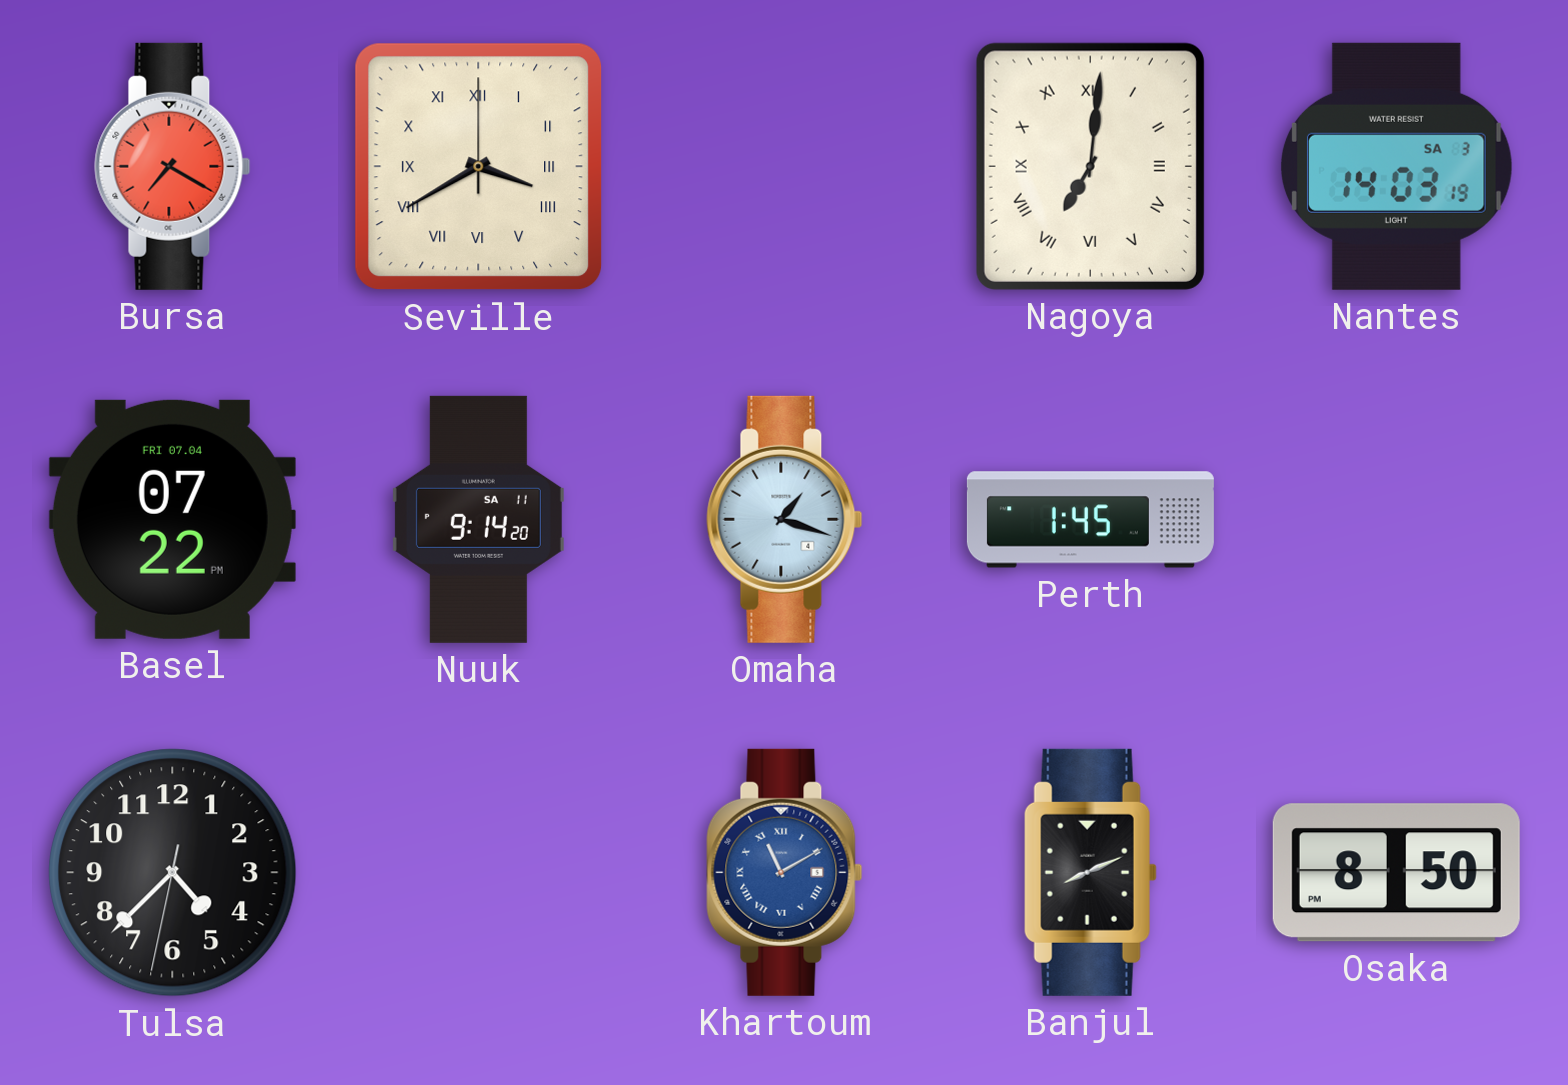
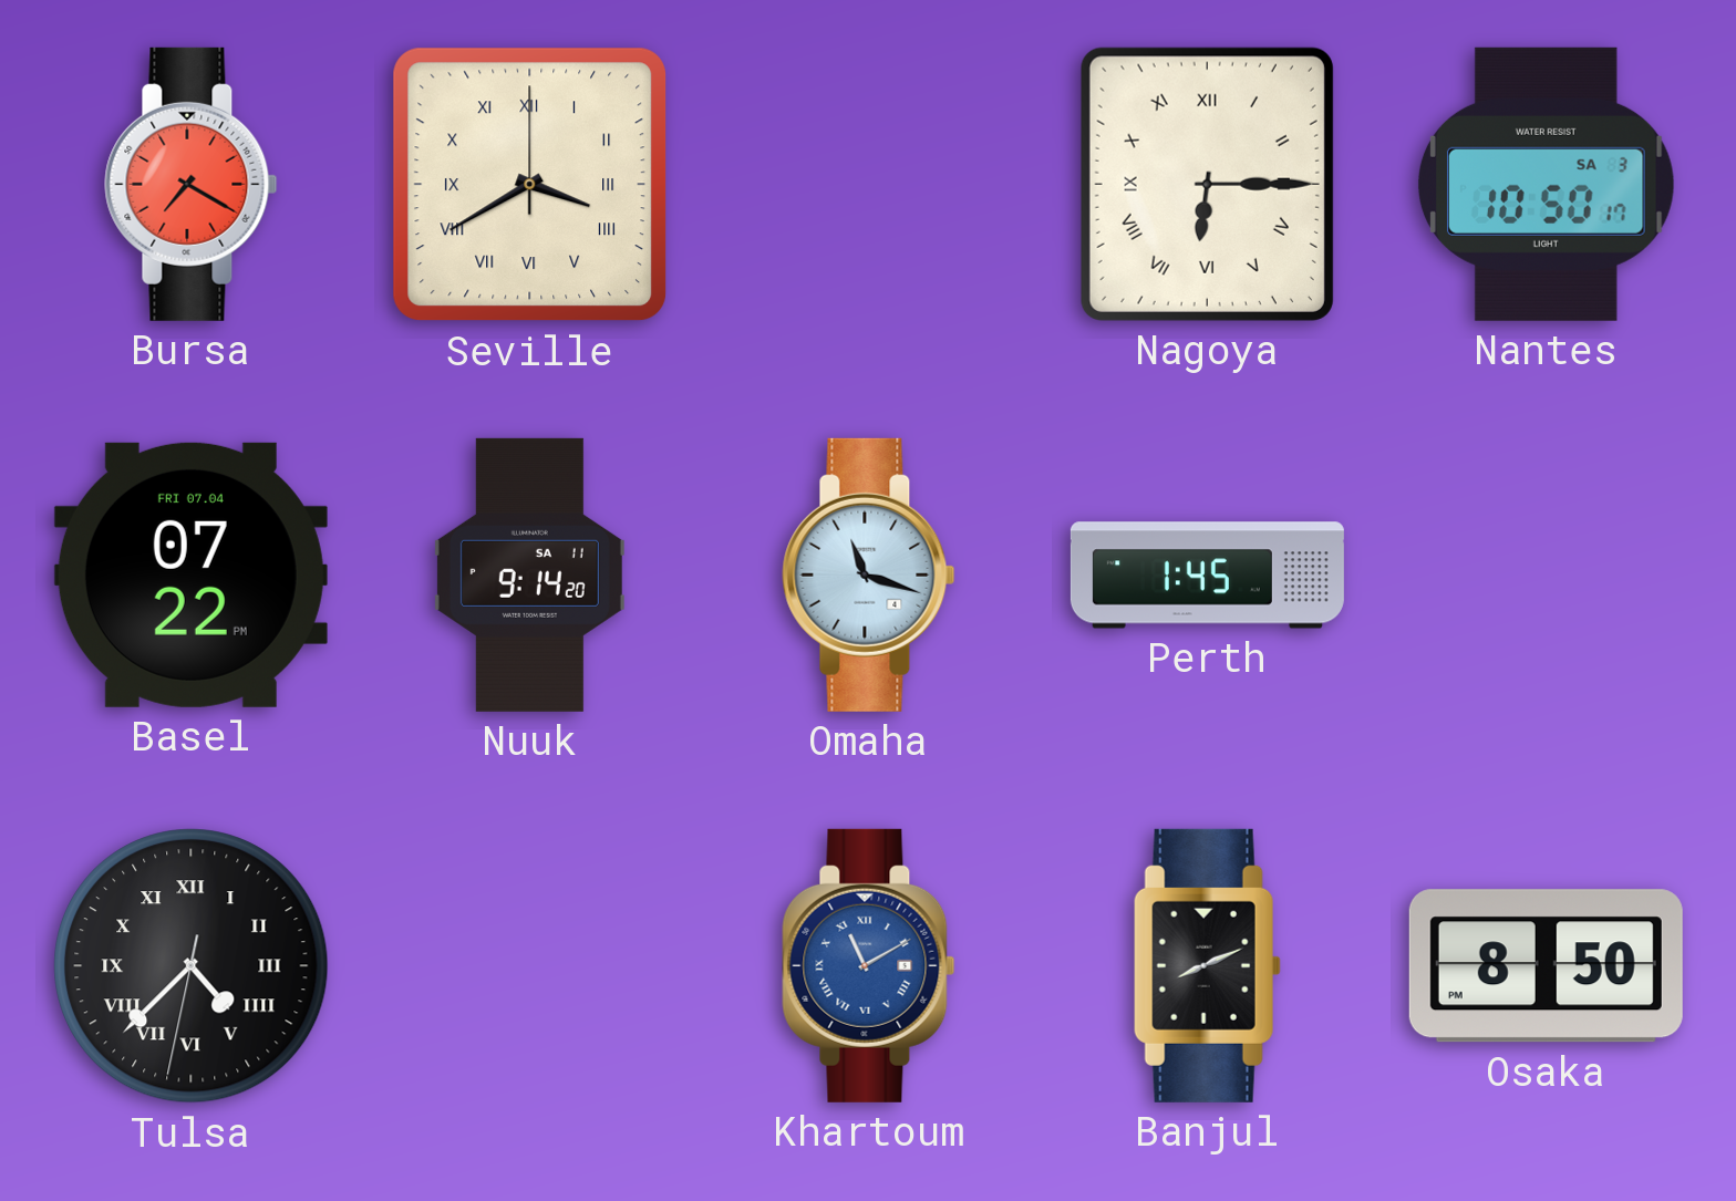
Nagoya: 7:01 -> 6:15 (1207, 184)
Nantes: 14:03 -> 10:50 (1546, 184)
Omaha: 1:18 -> 11:18 (869, 574)
Tulsa numerals: Arabic -> Roman (192, 966)
